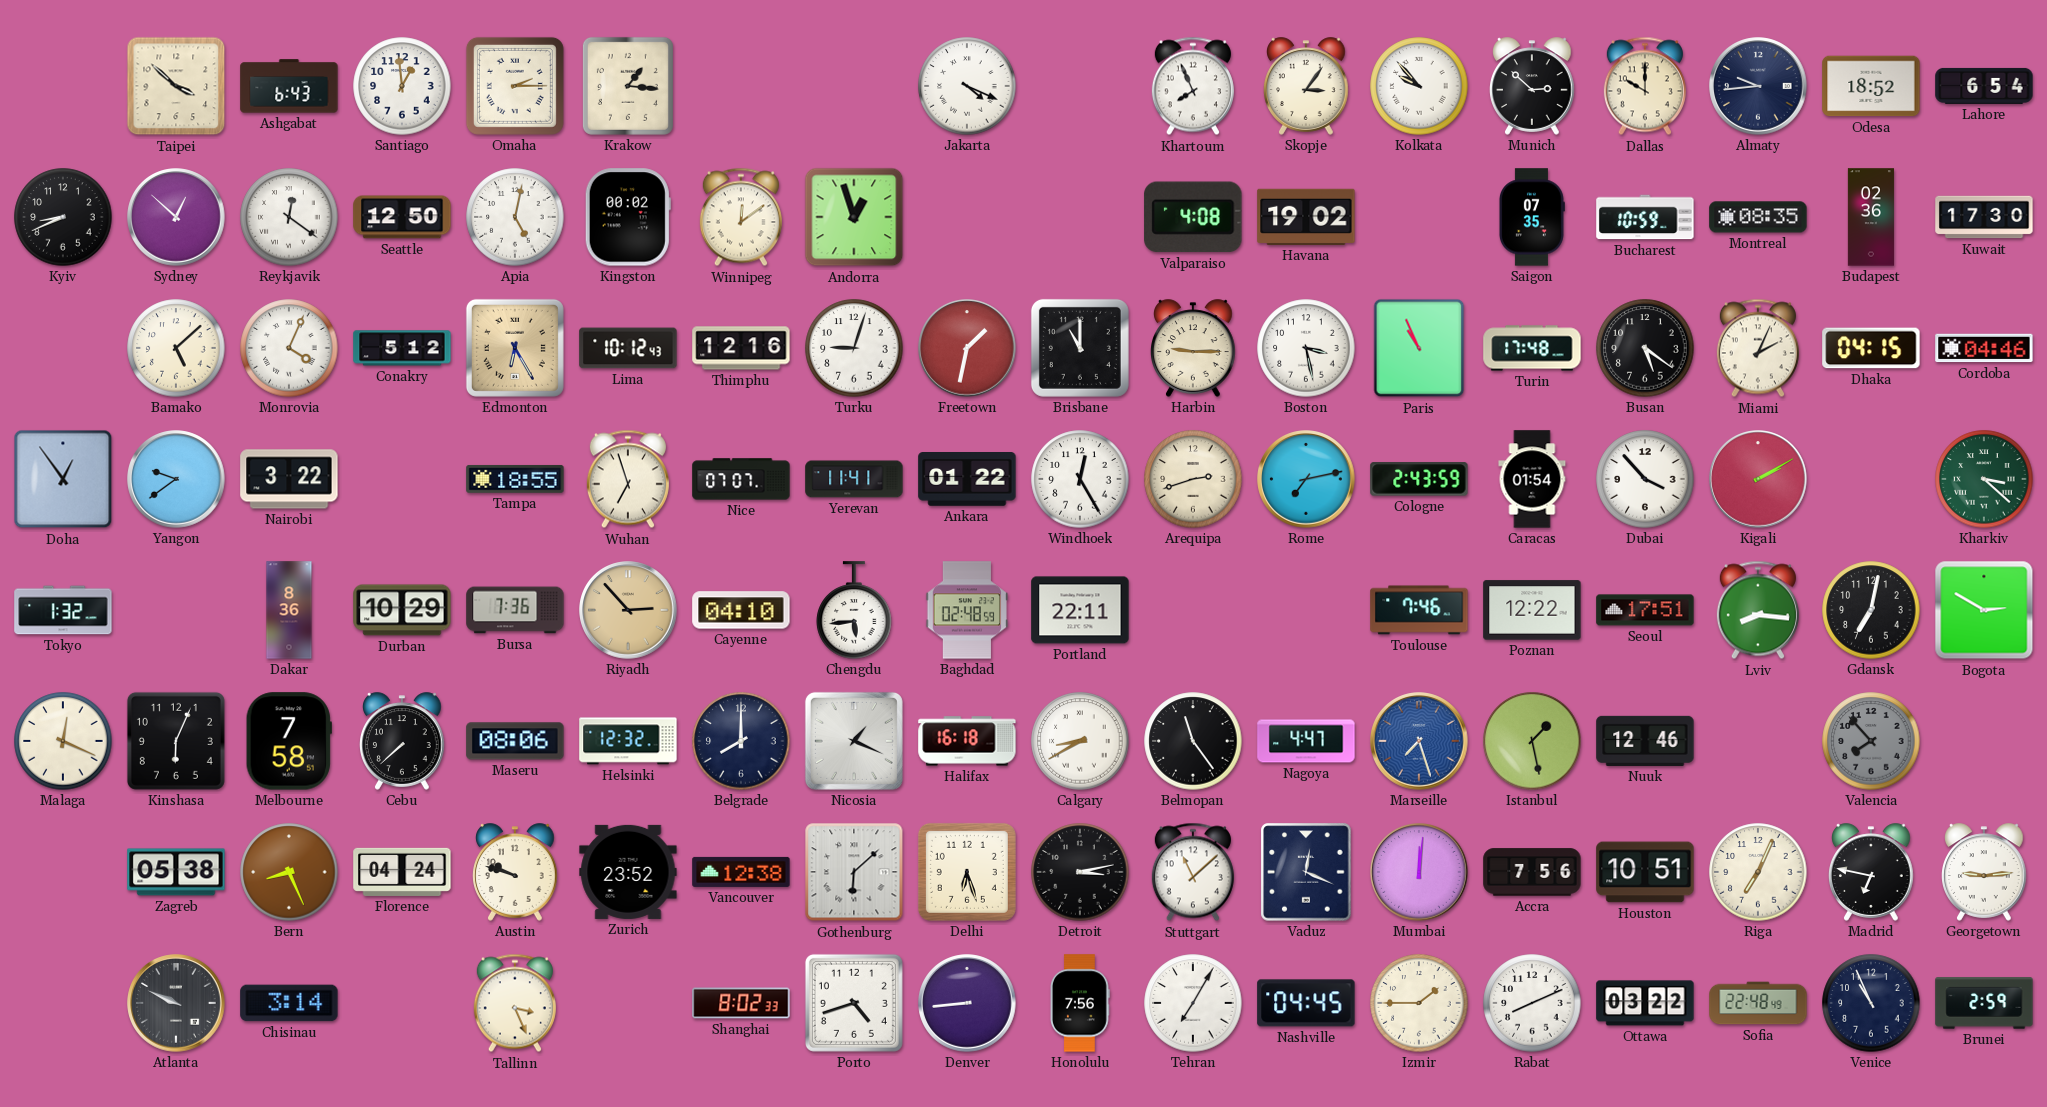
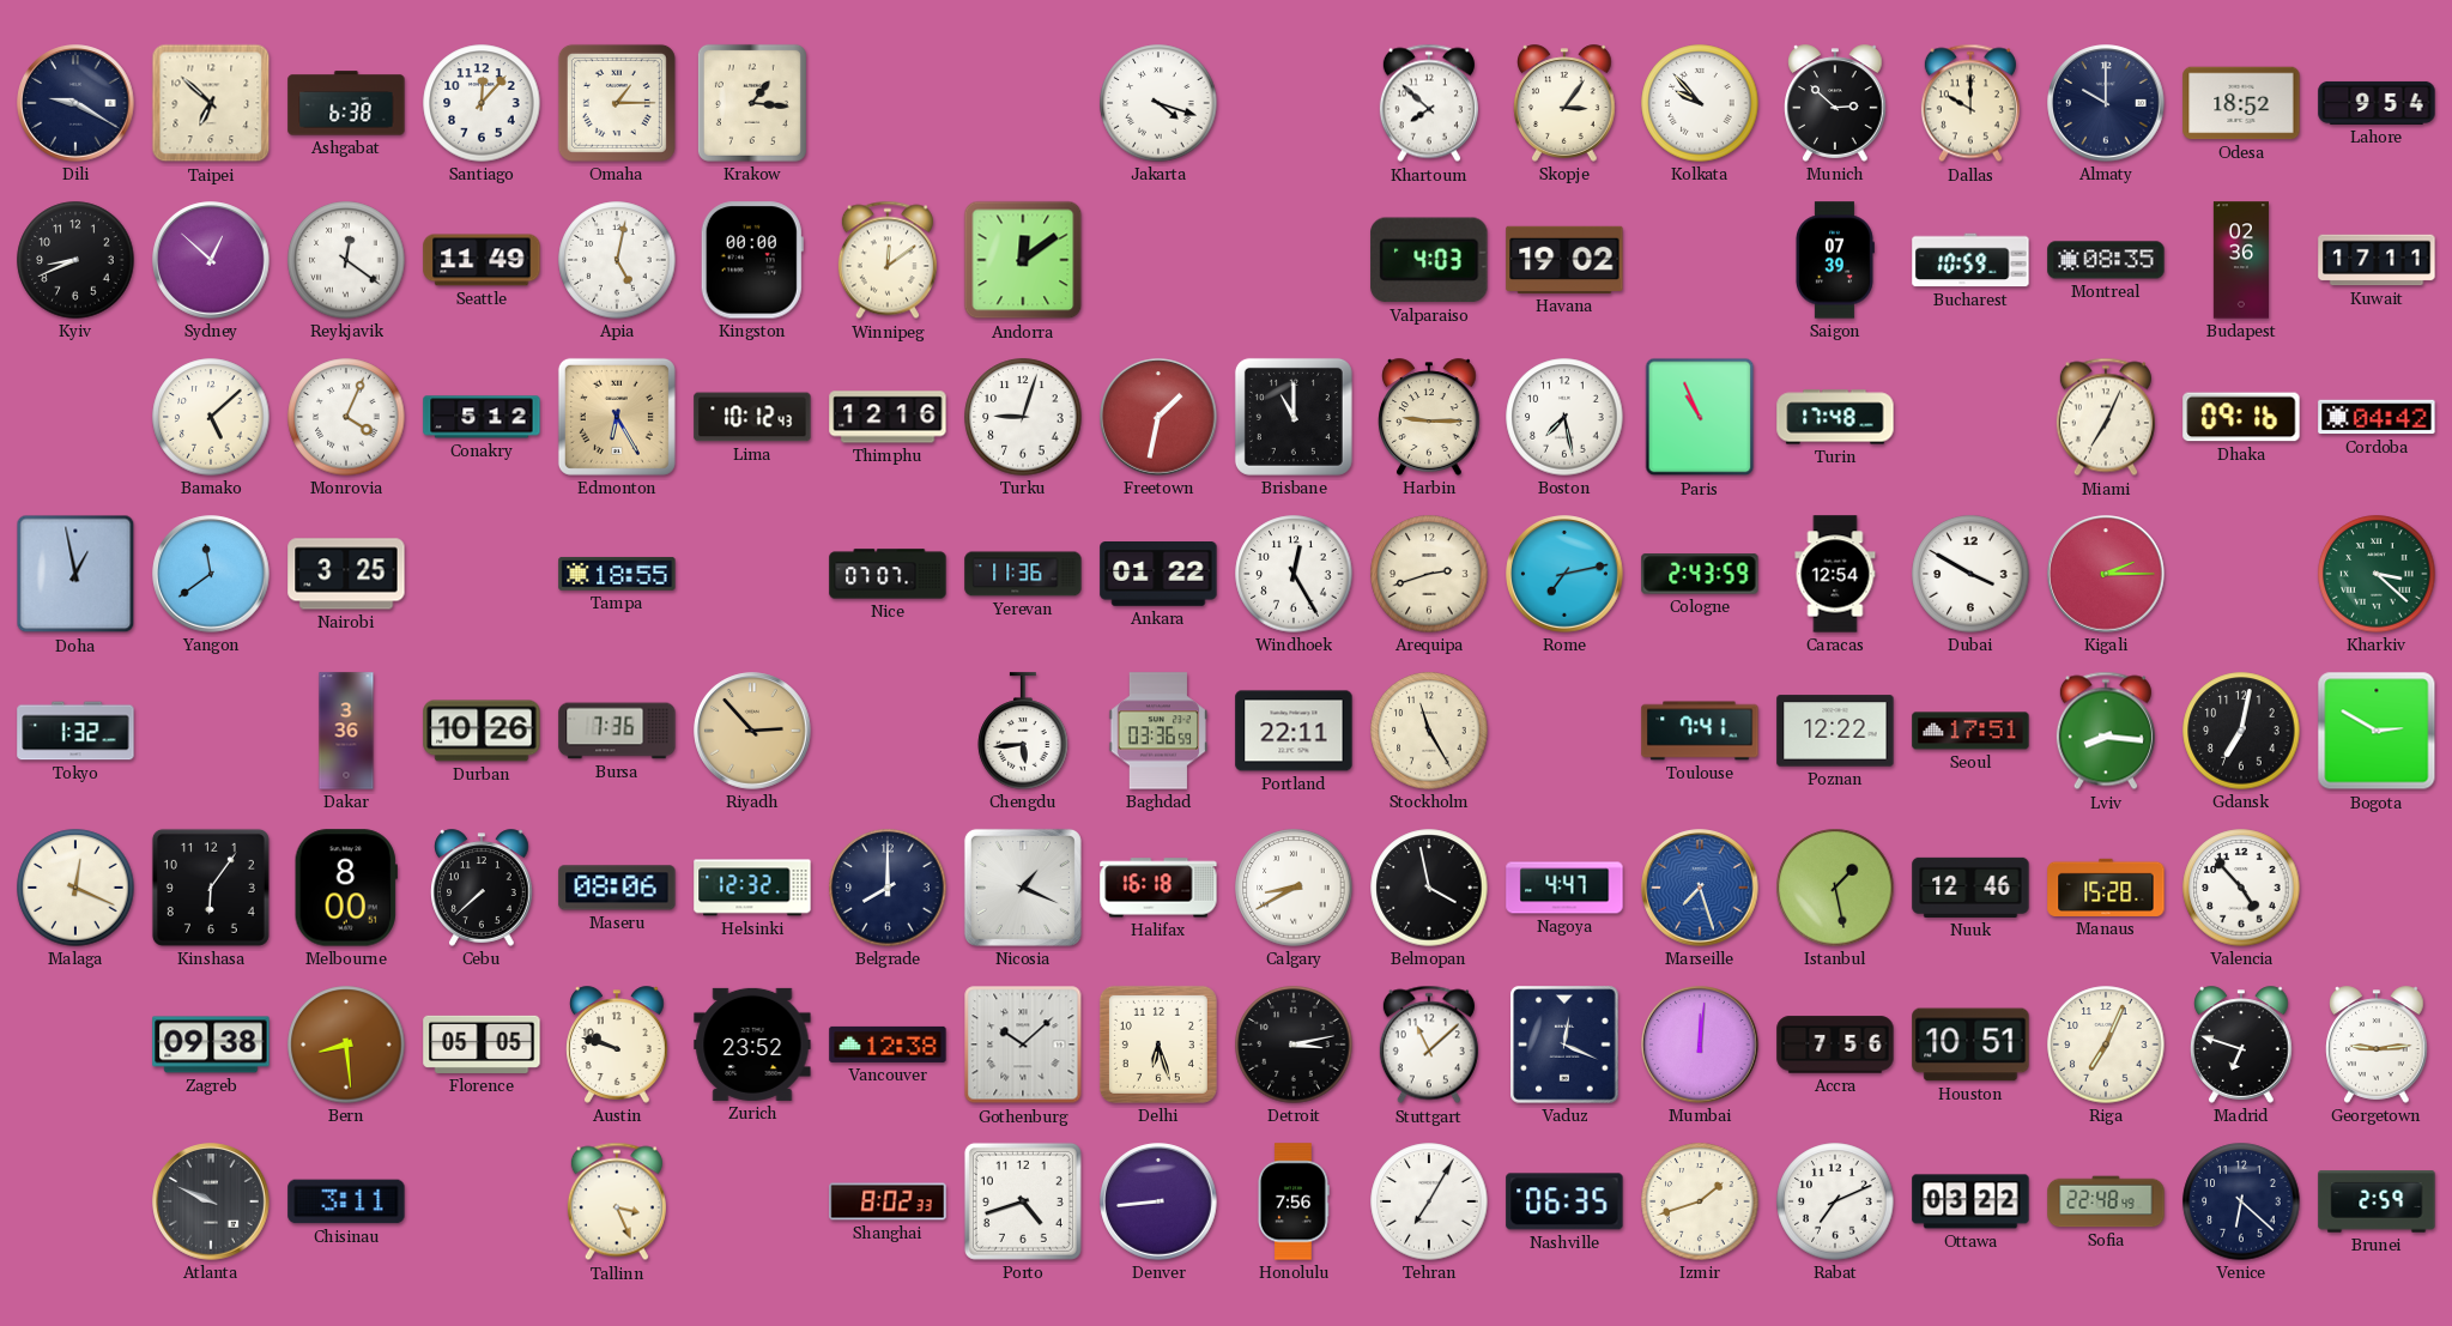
Dili: none -> 9:20 (75, 103)
Taipei: 3:52 -> 6:52 (211, 103)
Ashgabat: 6:43 -> 6:38 (346, 103)
Santiago: 12:59 -> 12:07 (482, 103)
Omaha: 2:15 -> 1:15 (617, 103)
Jakarta: 4:19 -> 4:18 (1158, 103)
Khartoum: 7:56 -> 7:52 (1429, 103)
Almaty: 9:44 -> 10:00 (2106, 103)
Lahore: 6:54 -> 9:54 (2377, 103)
Seattle: 12:50 -> 11:49 (482, 260)
Kingston: 00:02 -> 00:00 (752, 260)
Andorra: 12:57 -> 12:09 (1023, 260)
Valparaiso: 4:08 -> 4:03 (1429, 260)
Saigon: 07:35 -> 07:39 (1834, 260)
Kuwait: 17:30 -> 17:11 (2377, 260)
Boston: 3:28 -> 7:28 (1564, 417)
Busan: 5:21 -> none (1645, 348)
Miami: 2:04 -> 7:04 (2106, 417)
Dhaka: 04:15 -> 09:16 (2241, 417)
Cordoba: 04:46 -> 04:42 (2377, 417)
Doha: 12:54 -> 12:58 (75, 574)
Yangon: 9:39 -> 11:39 (211, 574)
Nairobi: 3:22 -> 3:25 (346, 574)
Wuhan: 6:57 -> none (628, 479)
Yerevan: 11:41 -> 11:36 (1023, 574)
Caracas: 01:54 -> 12:54 (1835, 574)
Dubai: 3:53 -> 3:50 (1970, 574)
Kigali: 2:10 -> 2:15 (2106, 574)
Dakar: 8:36 -> 3:36 (346, 731)
Durban: 10:29 -> 10:26 (482, 731)
Cayenne: 04:10 -> none (741, 610)
Baghdad: 02:48 -> 03:36 (1158, 731)
Stockholm: none -> 11:25 (1429, 731)
Toulouse: 7:46 -> 7:41 (1700, 731)
Kinshasa: 6:04 -> 6:06 (211, 888)
Melbourne: 7:58 -> 8:00 (346, 888)
Belmopan: 11:24 -> 3:58 (1429, 888)
Manaus: none -> 15:28 (2106, 888)
Valencia: 7:53 -> 4:53 (2241, 888)
Valencia dial: grey -> white (2241, 888)
Zagreb: 05:38 -> 09:38 (211, 1045)
Bern: 8:26 -> 8:29 (346, 1045)
Florence: 04:24 -> 05:05 (482, 1045)
Gothenburg: 6:08 -> 10:08 (1023, 1045)
Madrid: 6:47 -> 6:48 (2242, 1045)
Chisinau: 3:14 -> 3:11 (346, 1201)
Nashville: 04:45 -> 06:35 (1564, 1201)
Izmir: 1:45 -> 1:42 (1700, 1201)
Rabat: 8:11 -> 7:11 (1835, 1201)
Venice: 10:56 -> 6:22 (2241, 1201)
